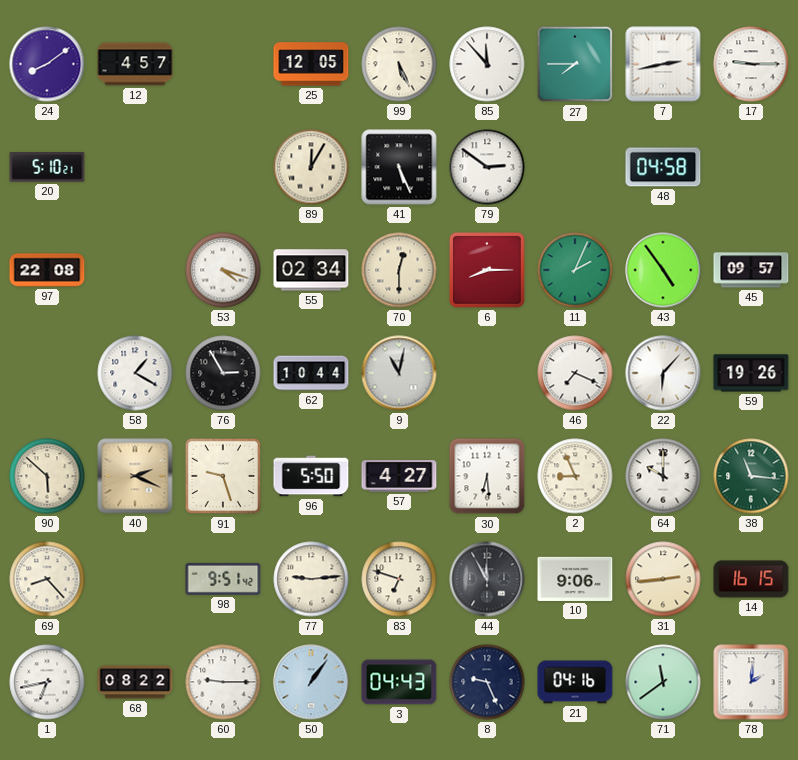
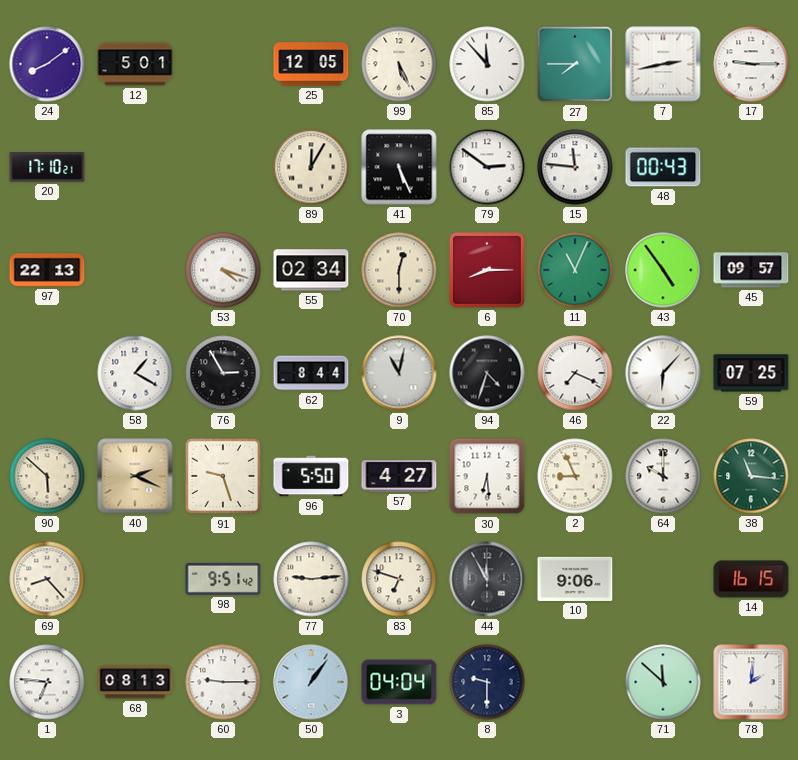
12: 4:57 -> 5:01 (135, 64)
20: 5:10 -> 17:10 (47, 167)
15: none -> 11:46 (575, 167)
48: 04:58 -> 00:43 (663, 167)
97: 22:08 -> 22:13 (47, 270)
11: 2:04 -> 11:04 (575, 270)
62: 10:44 -> 8:44 (311, 373)
94: none -> 4:33 (487, 373)
59: 19:26 -> 07:25 (751, 373)
31: 2:44 -> none (663, 579)
1: 6:43 -> 6:46 (47, 682)
68: 08:22 -> 08:13 (135, 682)
3: 04:43 -> 04:04 (399, 682)
8: 9:26 -> 9:30 (487, 682)
21: 04:16 -> none (575, 682)
71: 11:39 -> 11:52 (663, 682)
